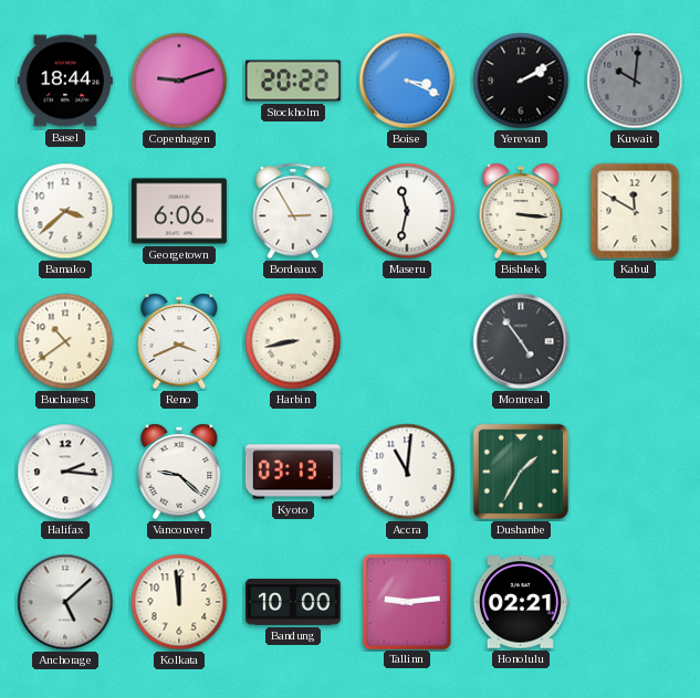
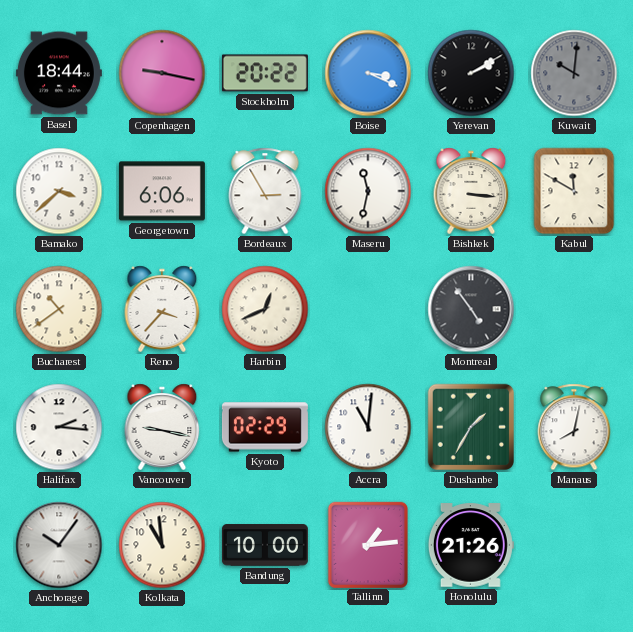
Copenhagen: 9:12 -> 9:17 (162, 73)
Reno: 3:41 -> 3:37 (162, 309)
Harbin: 8:43 -> 12:41 (265, 309)
Vancouver: 9:22 -> 9:17 (162, 427)
Kyoto: 03:13 -> 02:29 (265, 427)
Manaus: none -> 8:02 (574, 427)
Anchorage: 5:08 -> 10:06 (59, 545)
Kolkata: 11:59 -> 10:59 (162, 545)
Tallinn: 9:14 -> 1:14 (367, 544)
Honolulu: 02:21 -> 21:26 (471, 545)
